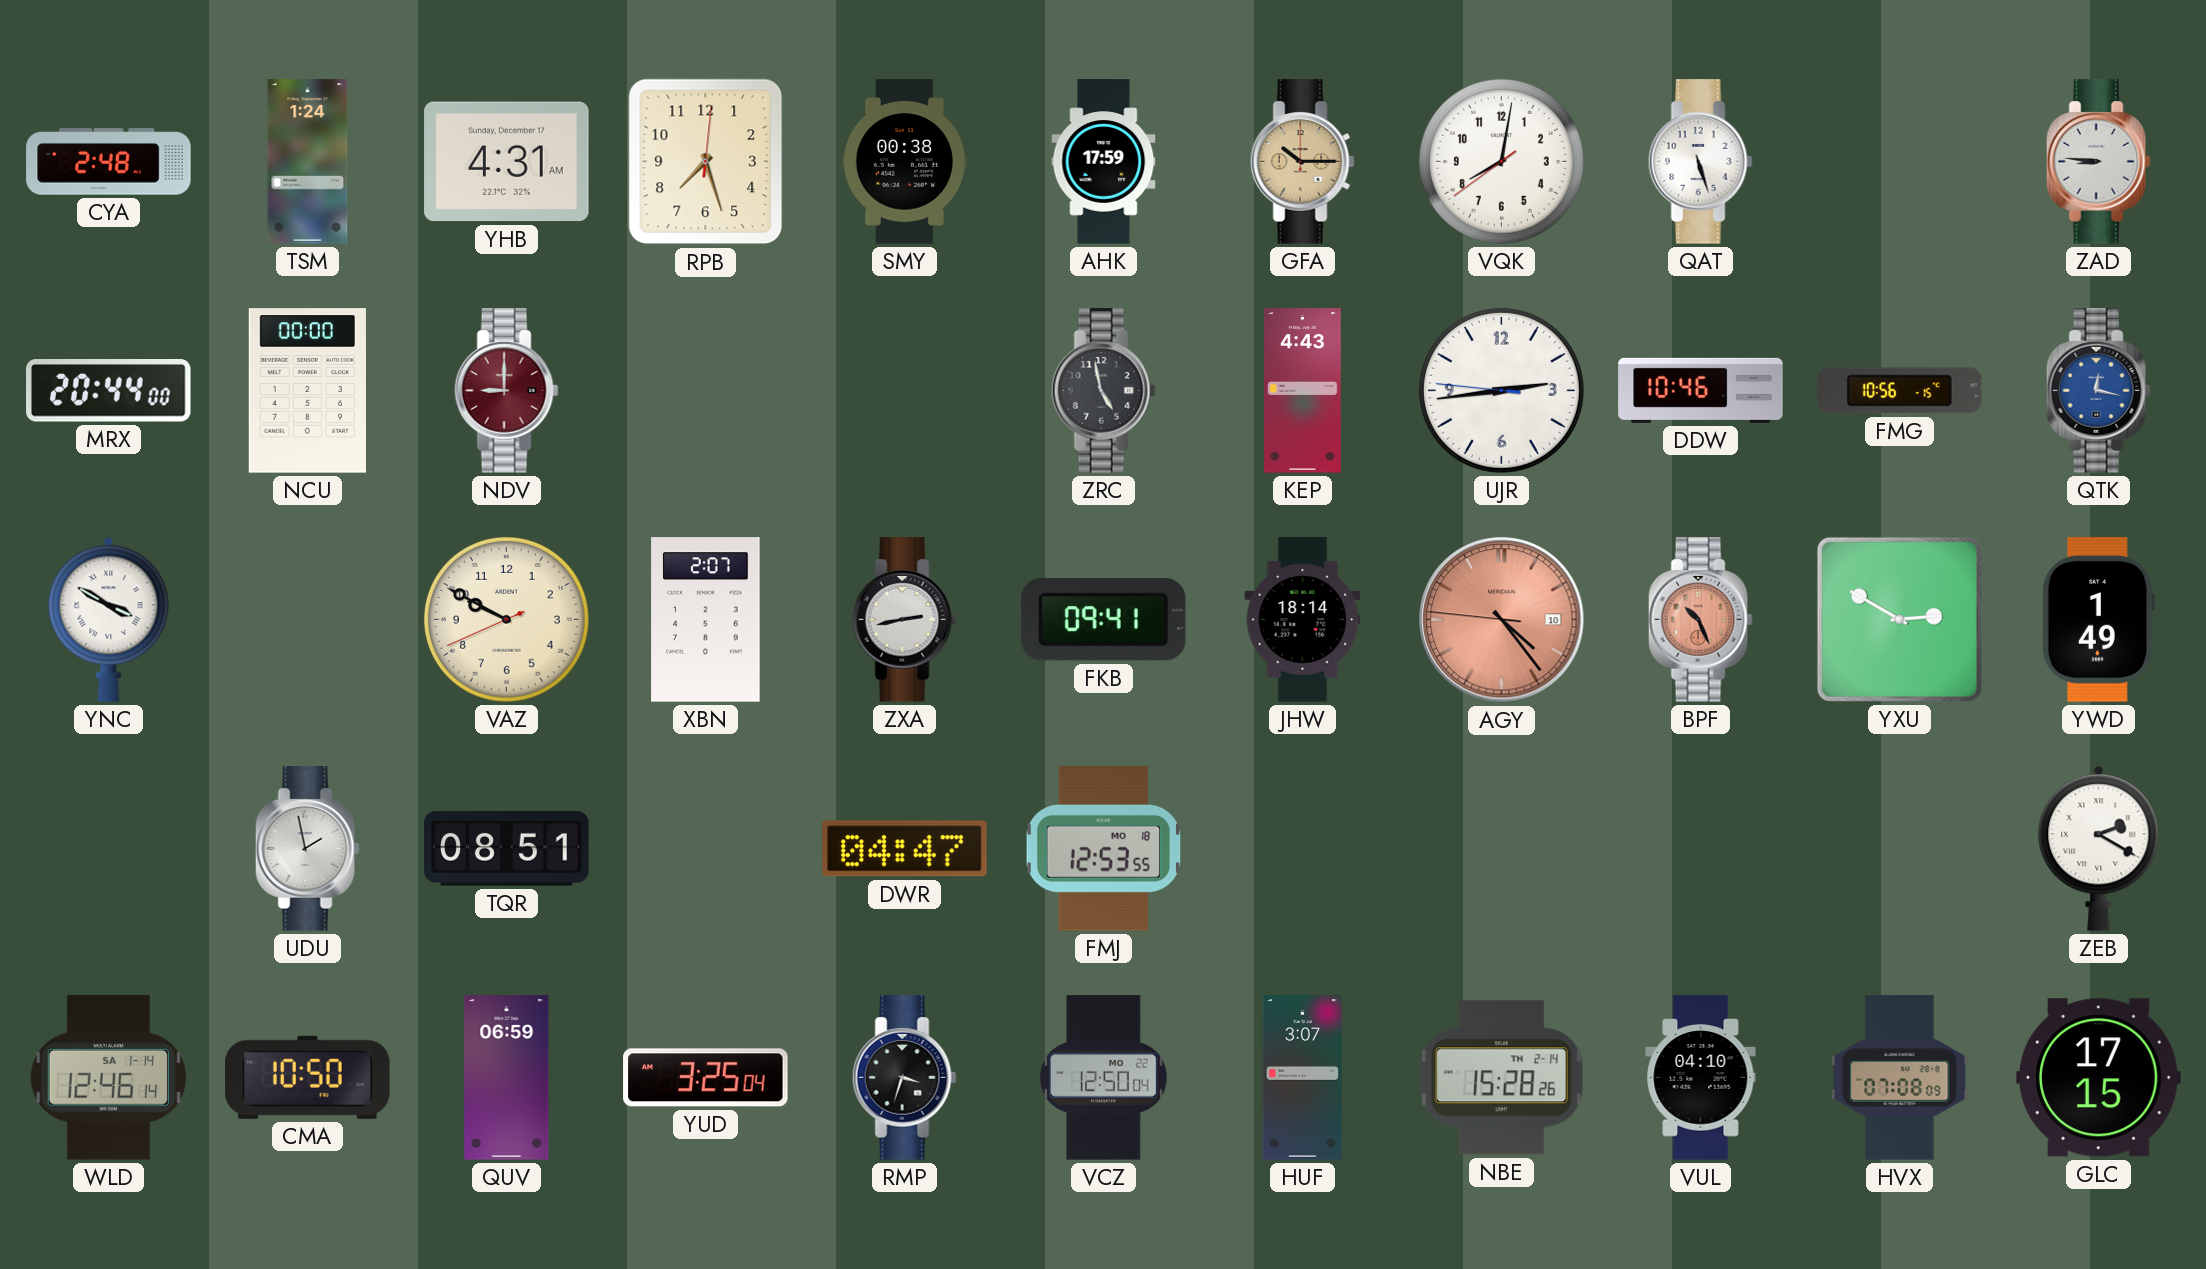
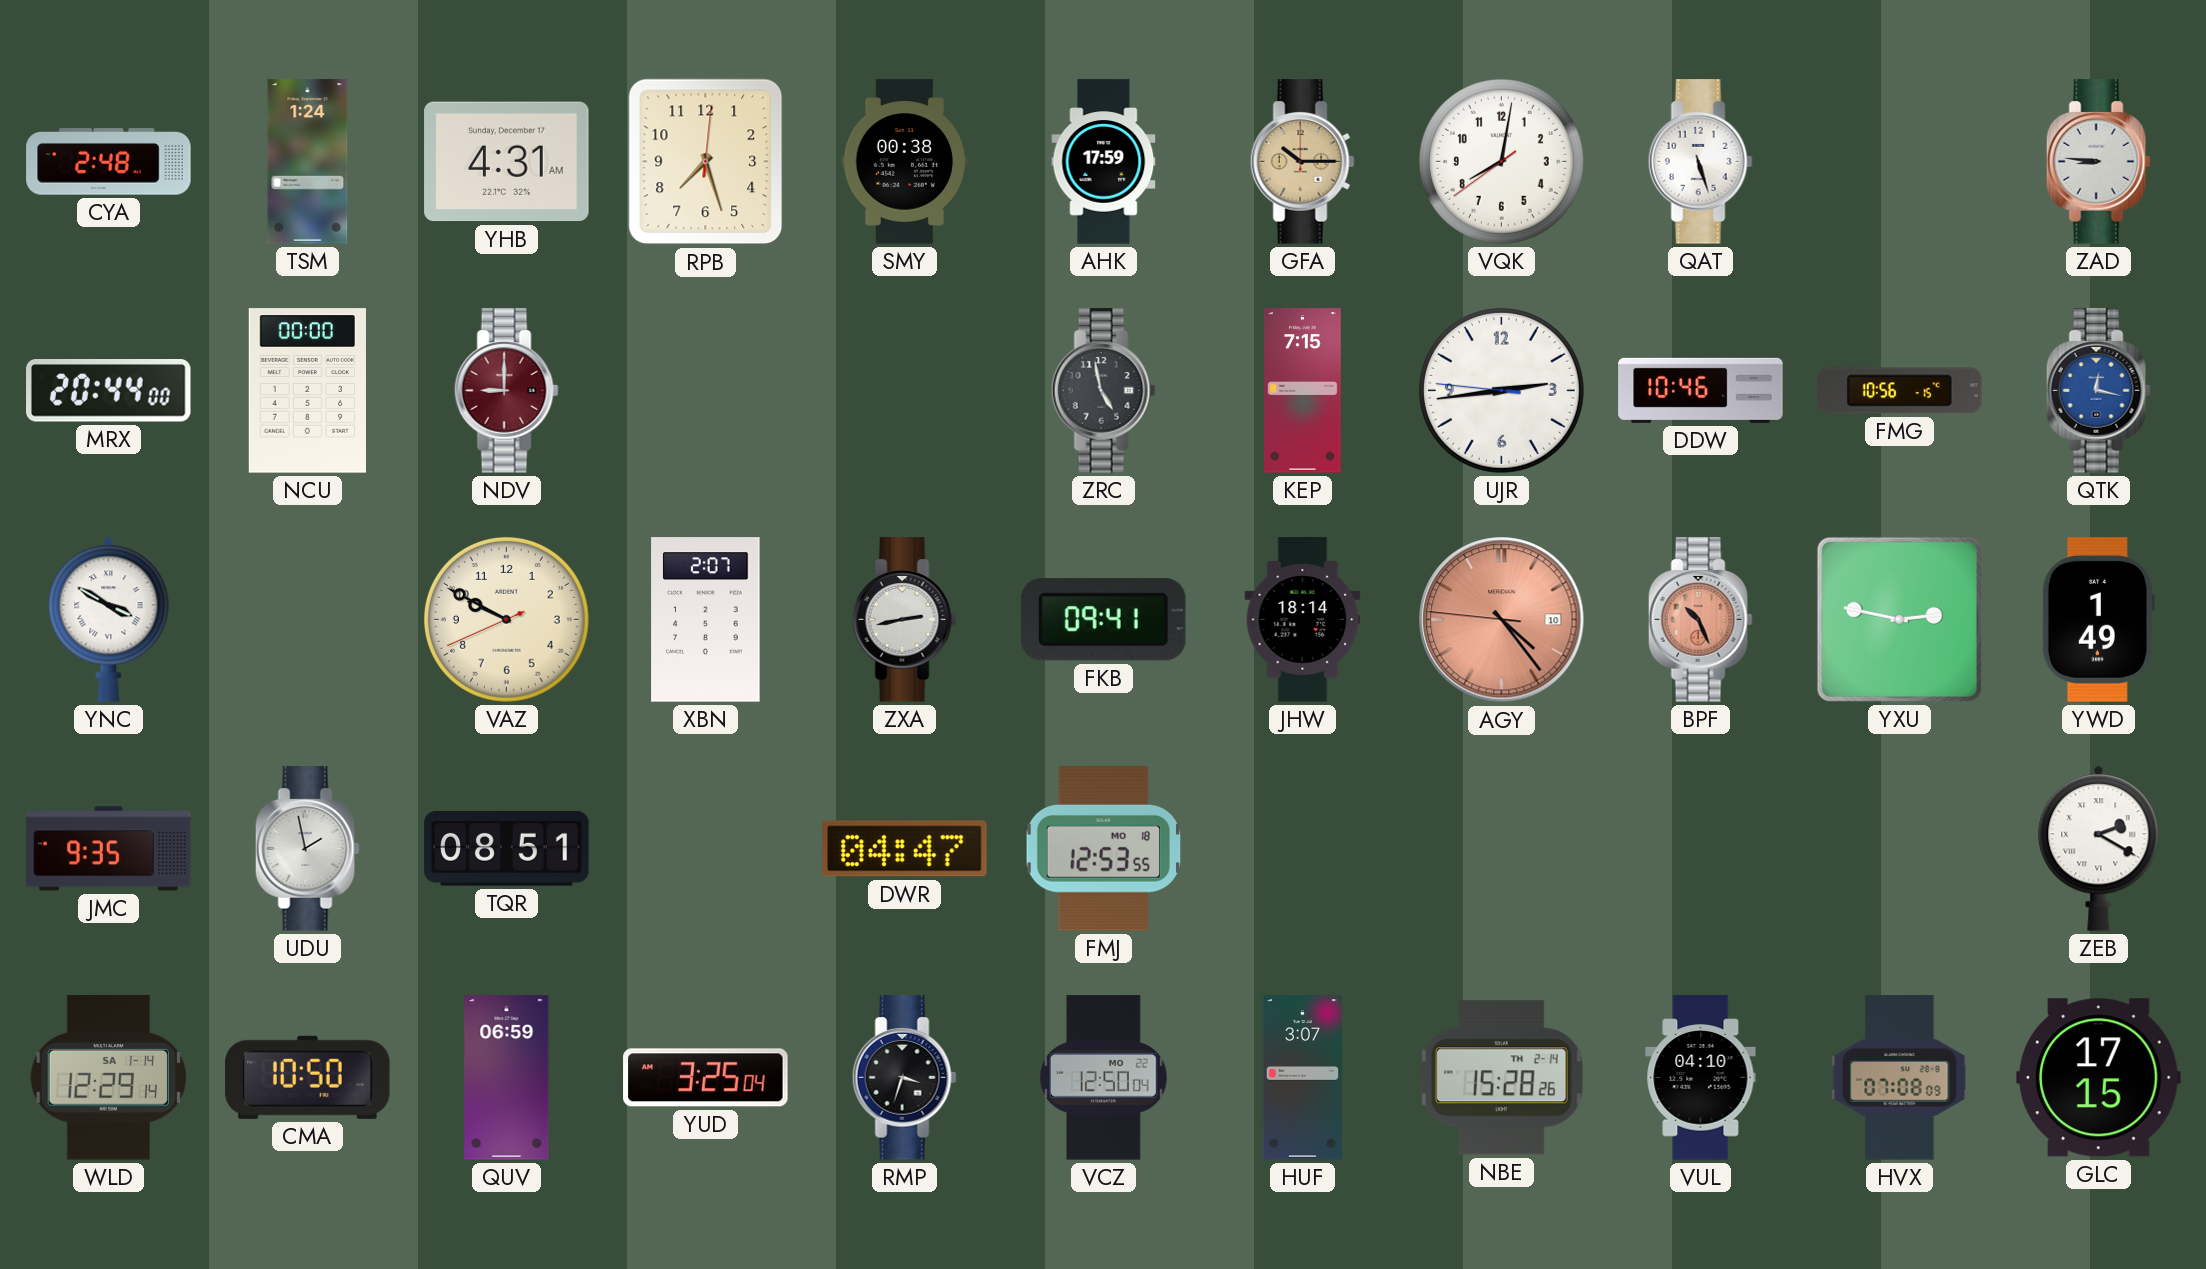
KEP: 4:43 -> 7:15 (1303, 391)
YXU: 2:50 -> 2:47 (1899, 619)
JMC: none -> 9:35 (109, 849)
WLD: 12:46 -> 12:29 (108, 1078)
